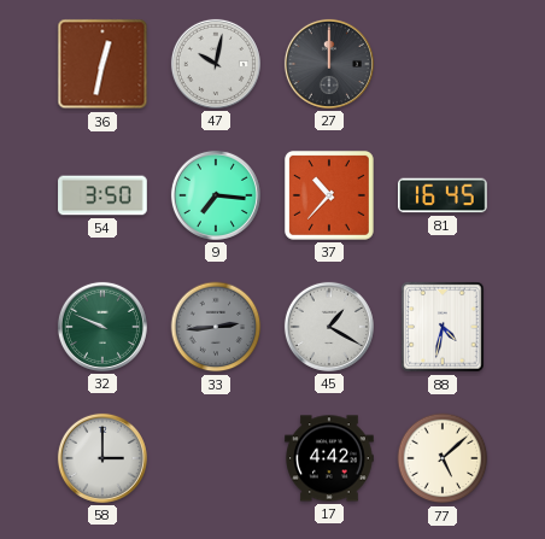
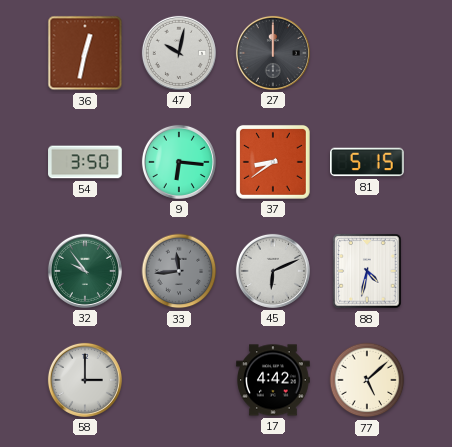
9: 7:16 -> 6:16 (179, 162)
37: 10:37 -> 8:39 (273, 162)
81: 16:45 -> 5:15 (368, 162)
32: 9:49 -> 9:54 (85, 271)
33: 2:44 -> 11:44 (179, 271)
45: 1:20 -> 6:11 (273, 271)
